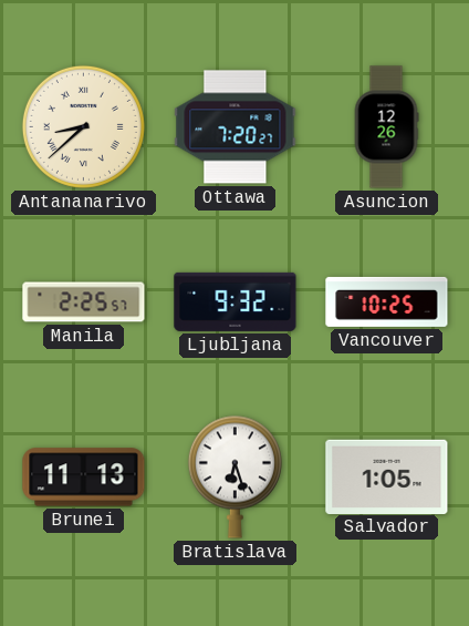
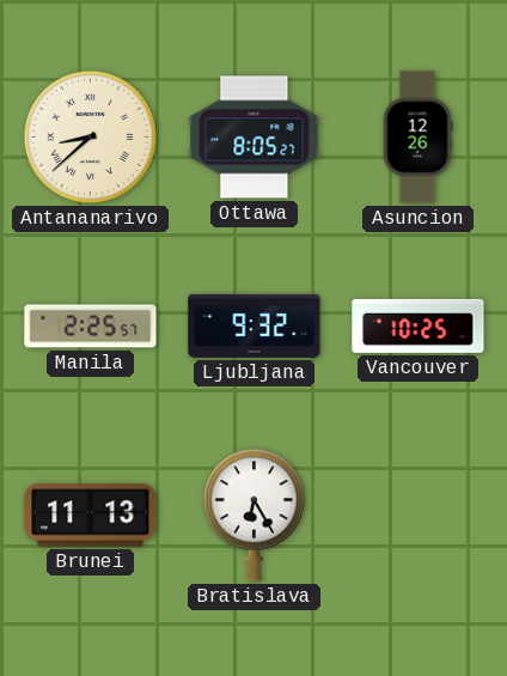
Ottawa: 7:20 -> 8:05 (255, 138)
Bratislava: 6:27 -> 6:25 (253, 514)
Salvador: 1:05 -> none (387, 476)
